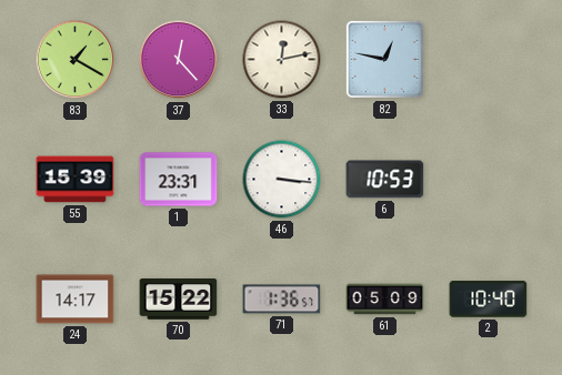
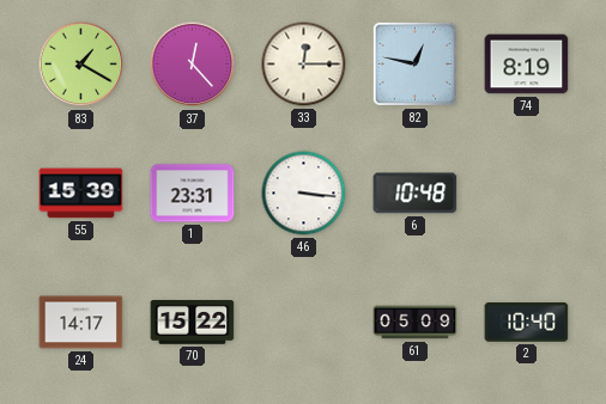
33: 12:13 -> 12:15 (304, 65)
74: none -> 8:19 (527, 65)
6: 10:53 -> 10:48 (416, 194)
71: 1:36 -> none (282, 300)
